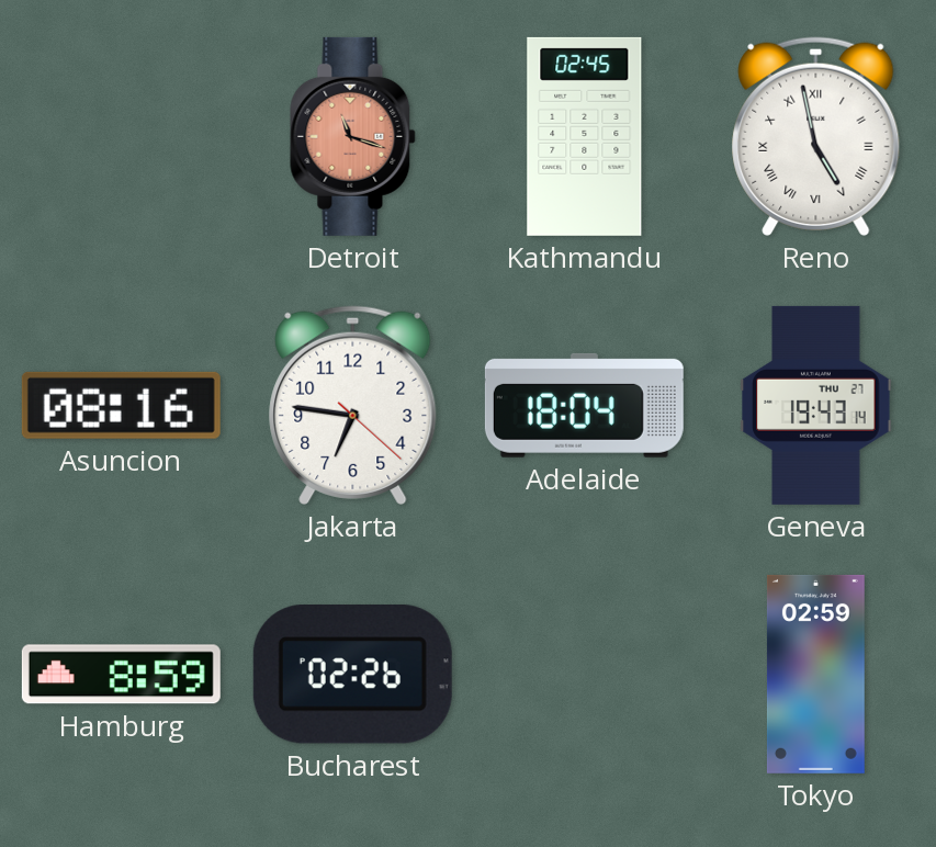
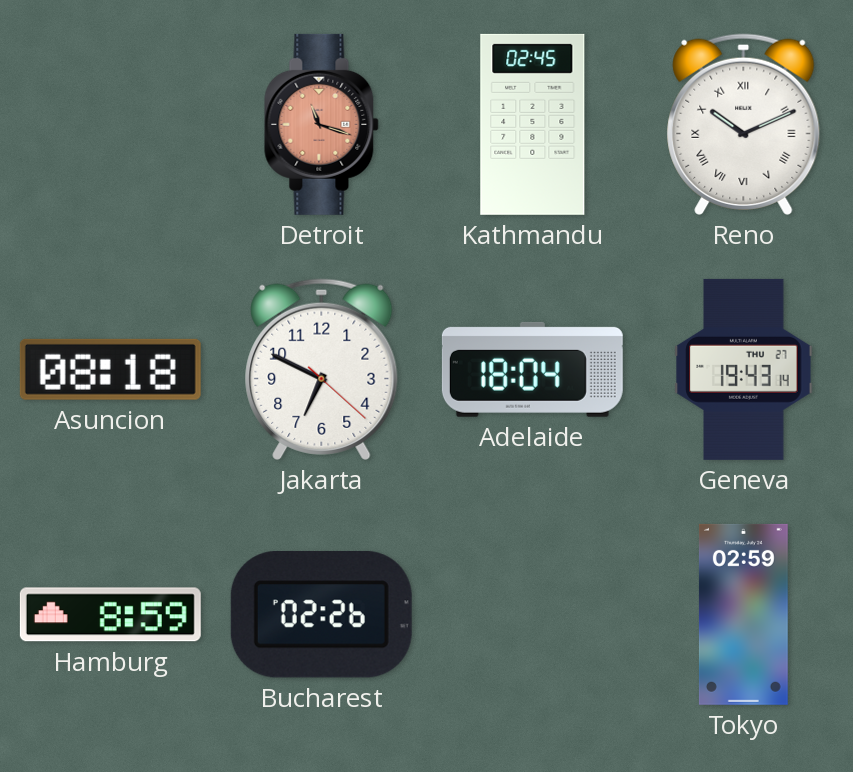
Reno: 4:58 -> 10:11 (744, 124)
Asuncion: 08:16 -> 08:18 (110, 369)
Jakarta: 6:46 -> 6:49 (322, 369)
